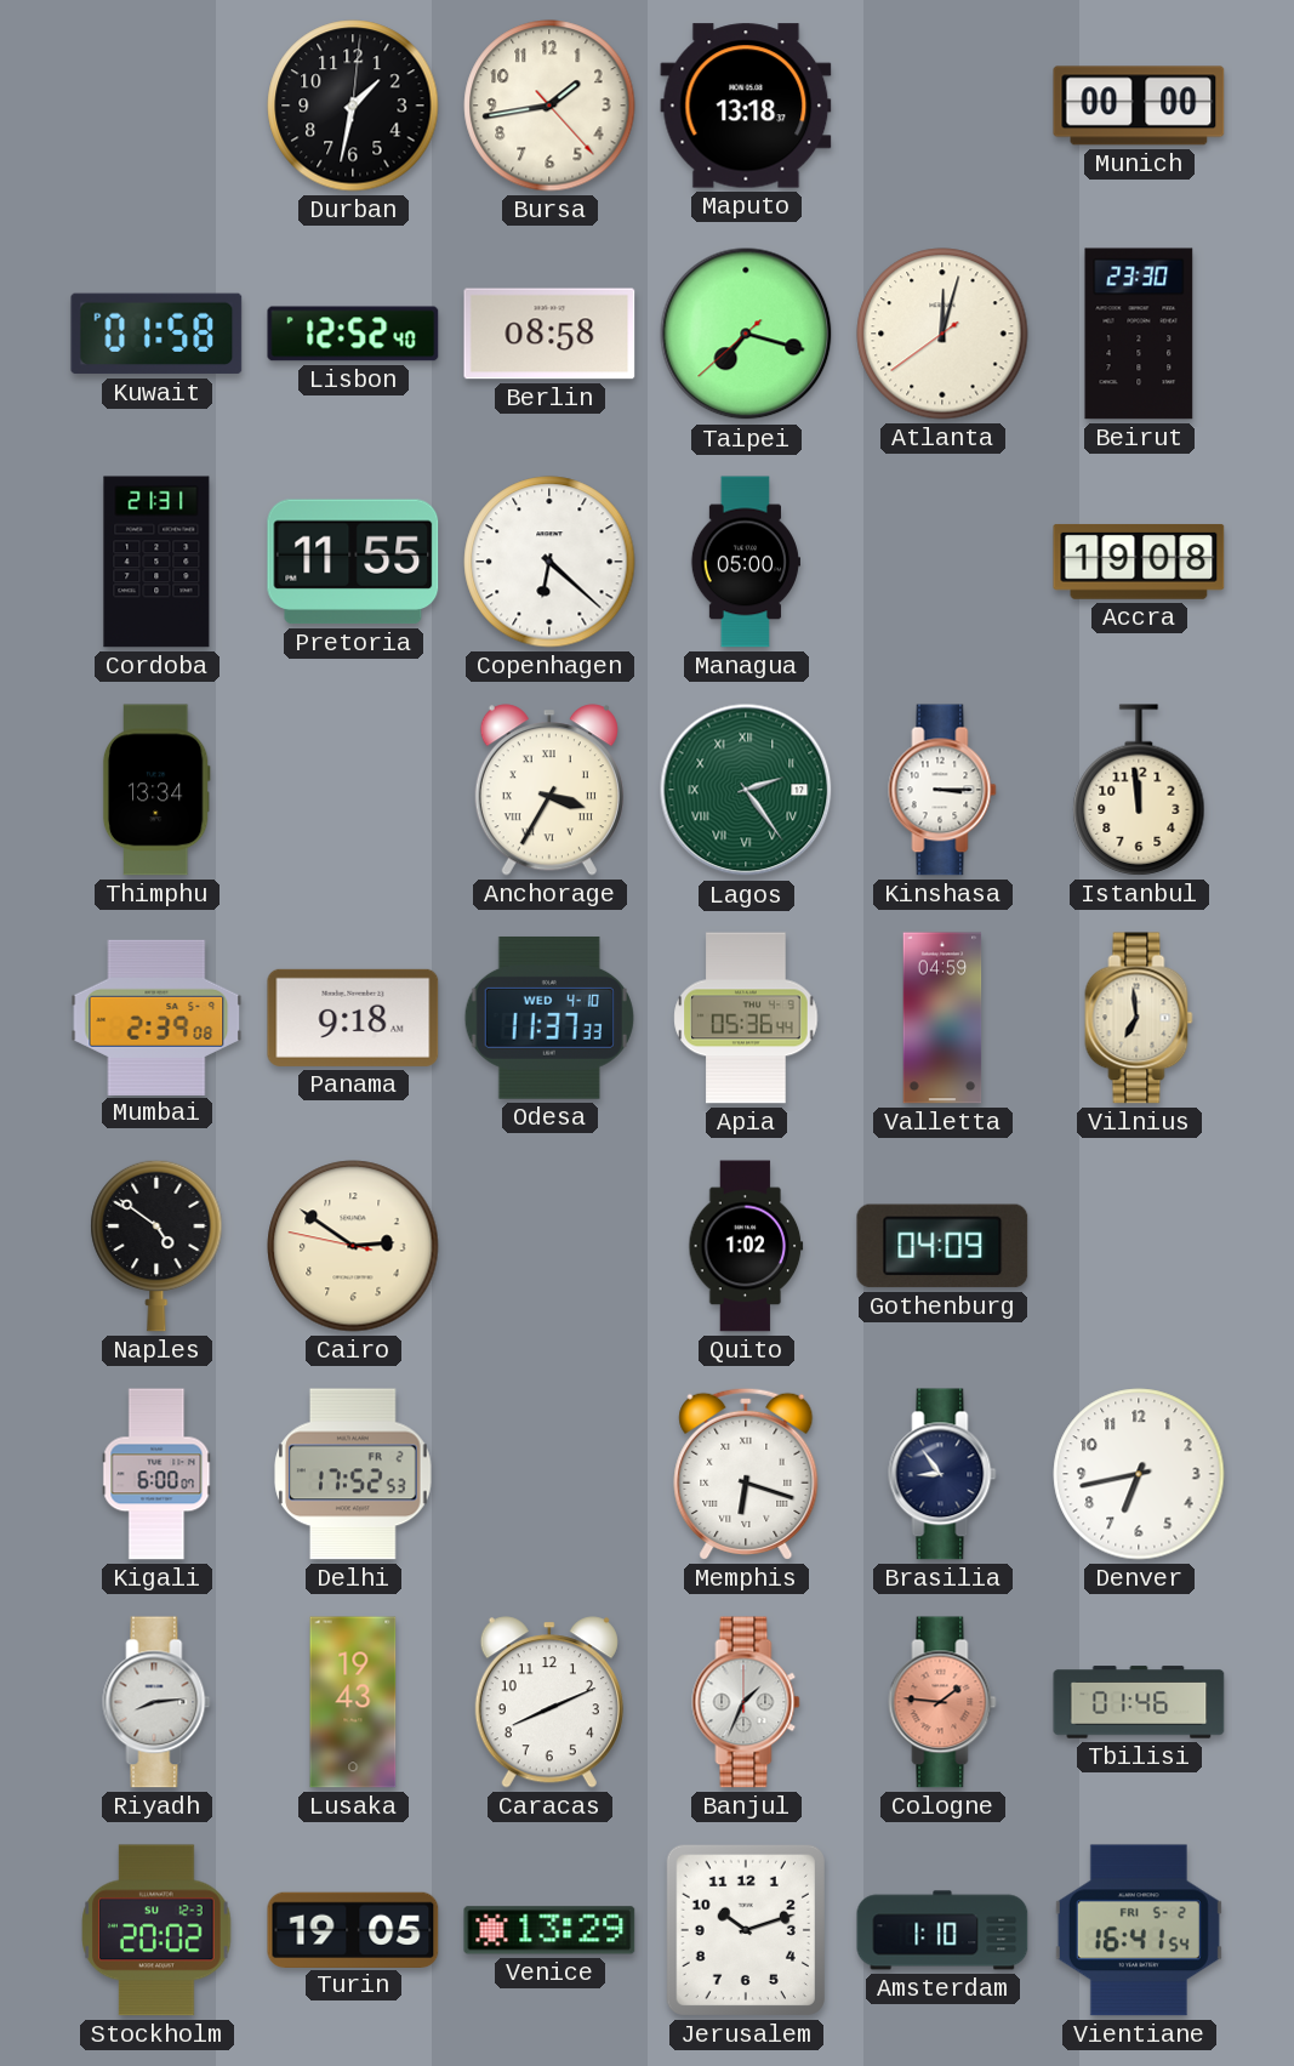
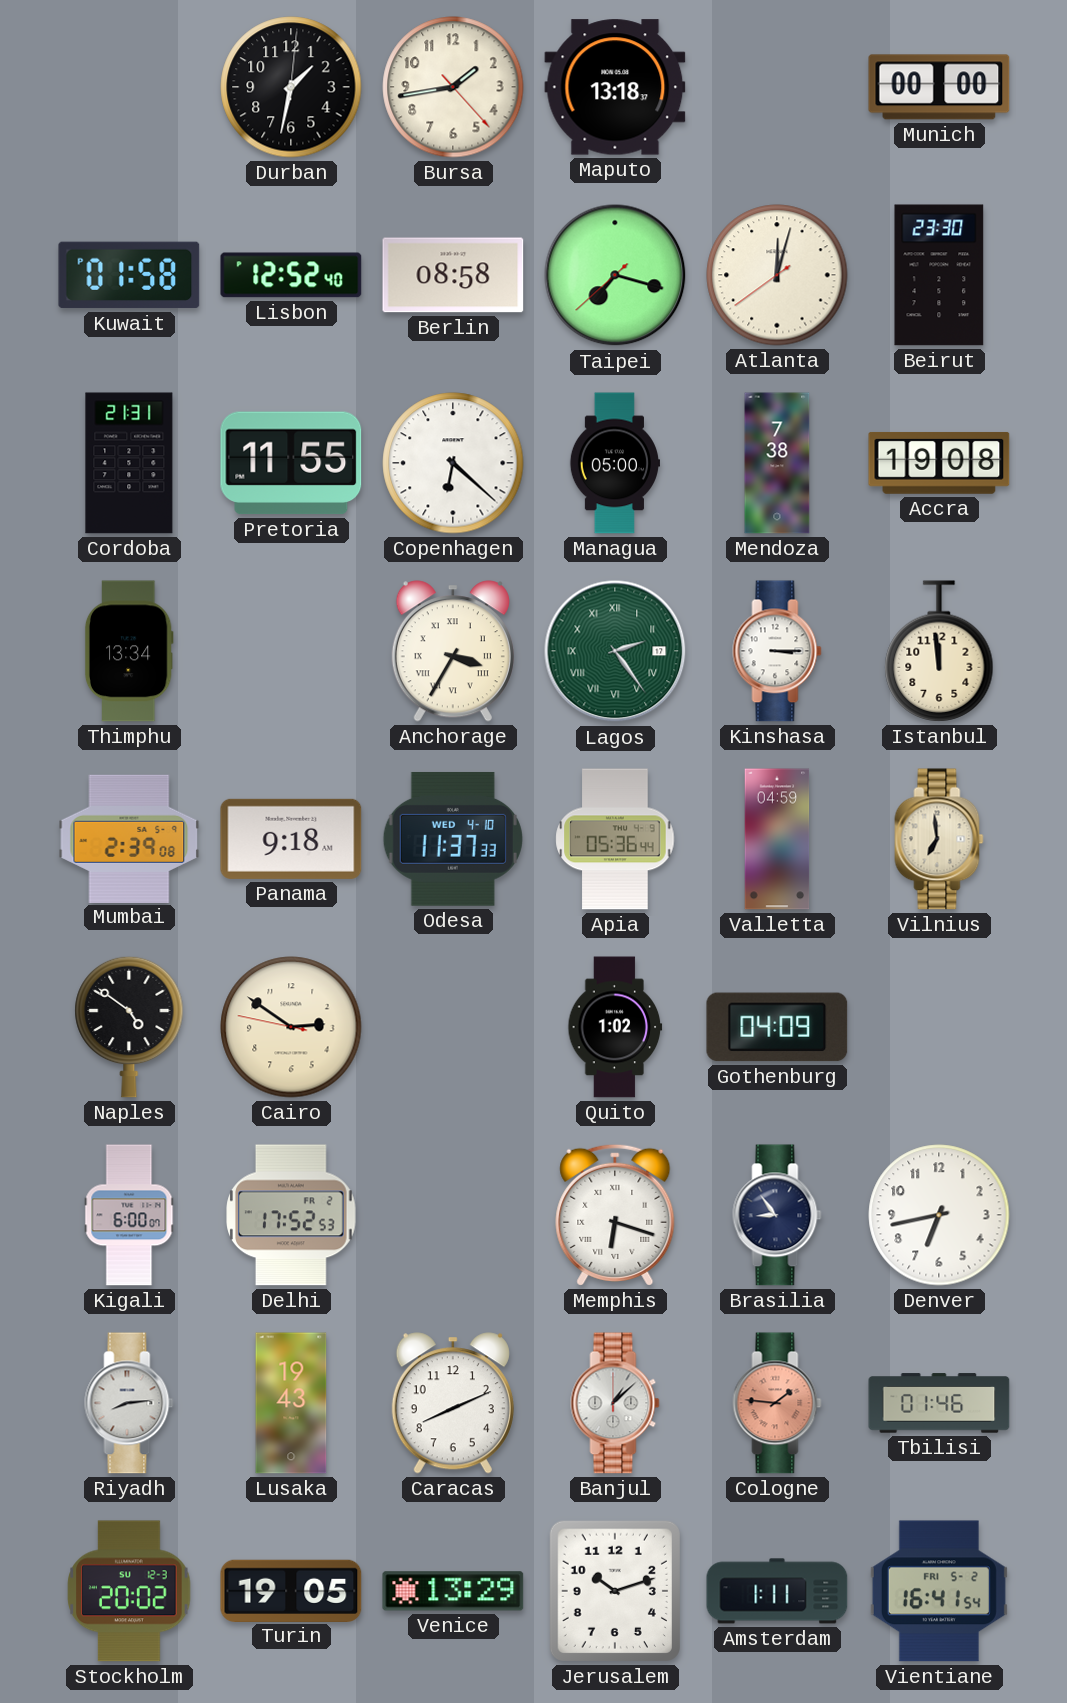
Mendoza: none -> 7:38 (777, 463)
Banjul: 1:34 -> 1:08 (615, 1403)
Amsterdam: 1:10 -> 1:11 (777, 1591)
